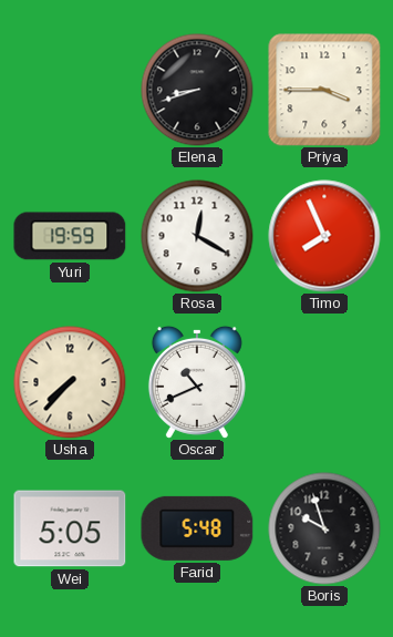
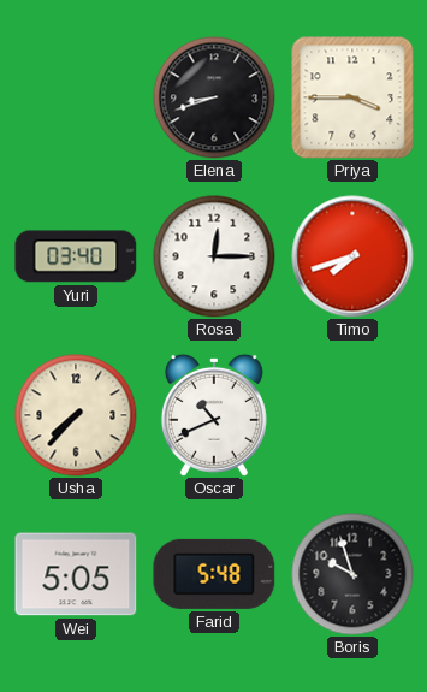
Yuri: 19:59 -> 03:40 (76, 256)
Rosa: 12:20 -> 12:15 (214, 256)
Timo: 7:56 -> 7:42 (352, 256)
